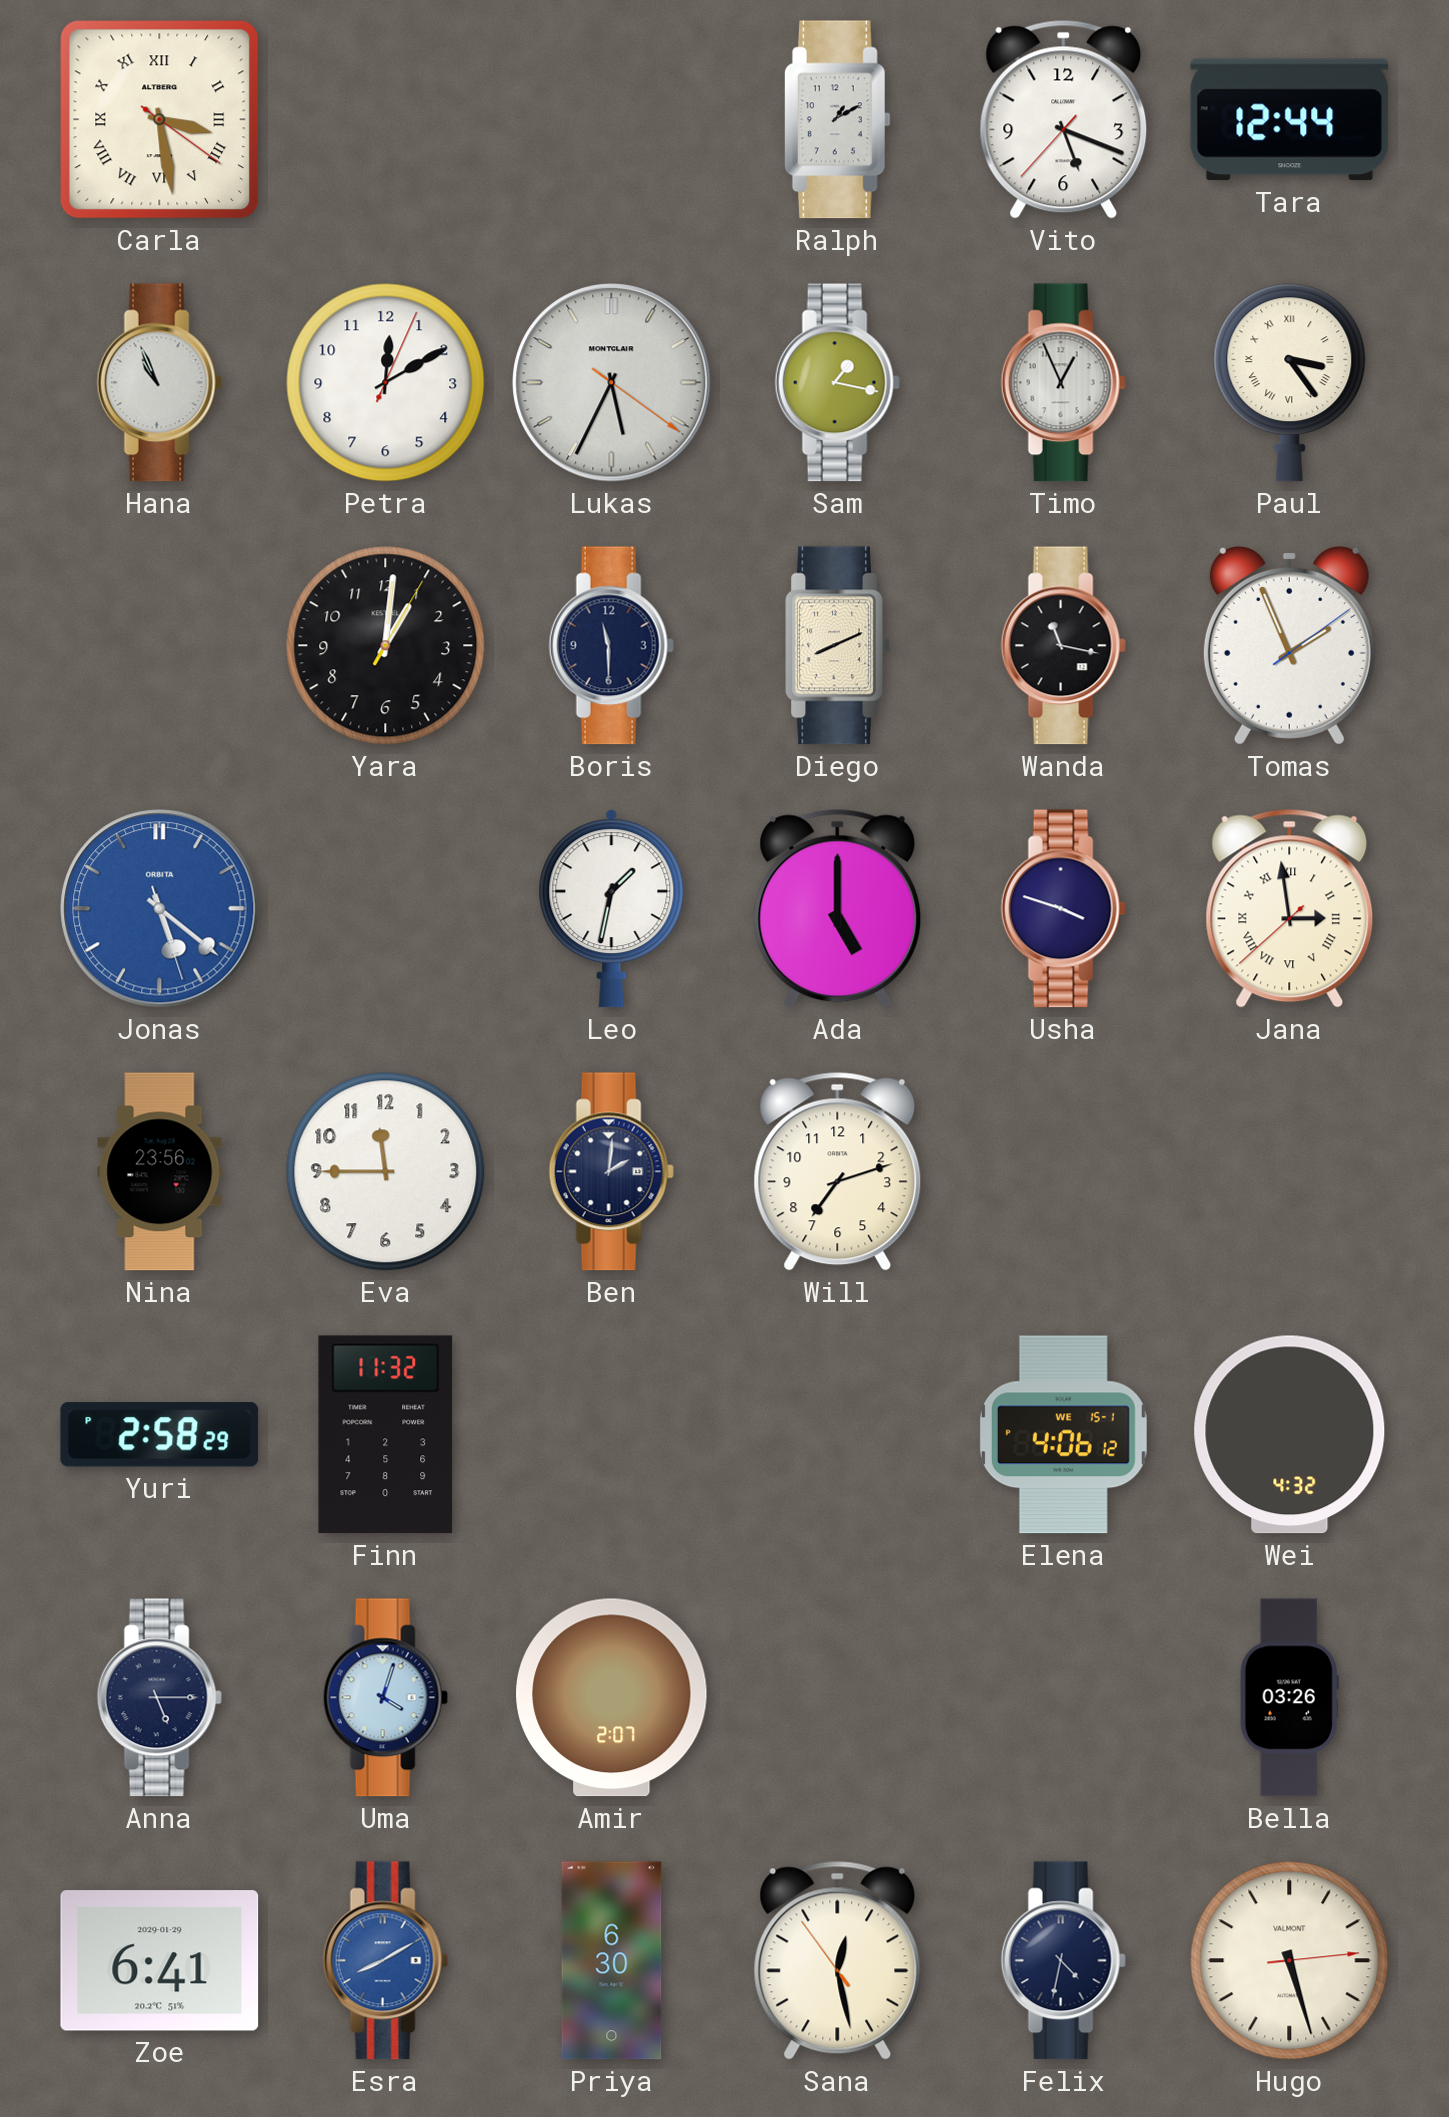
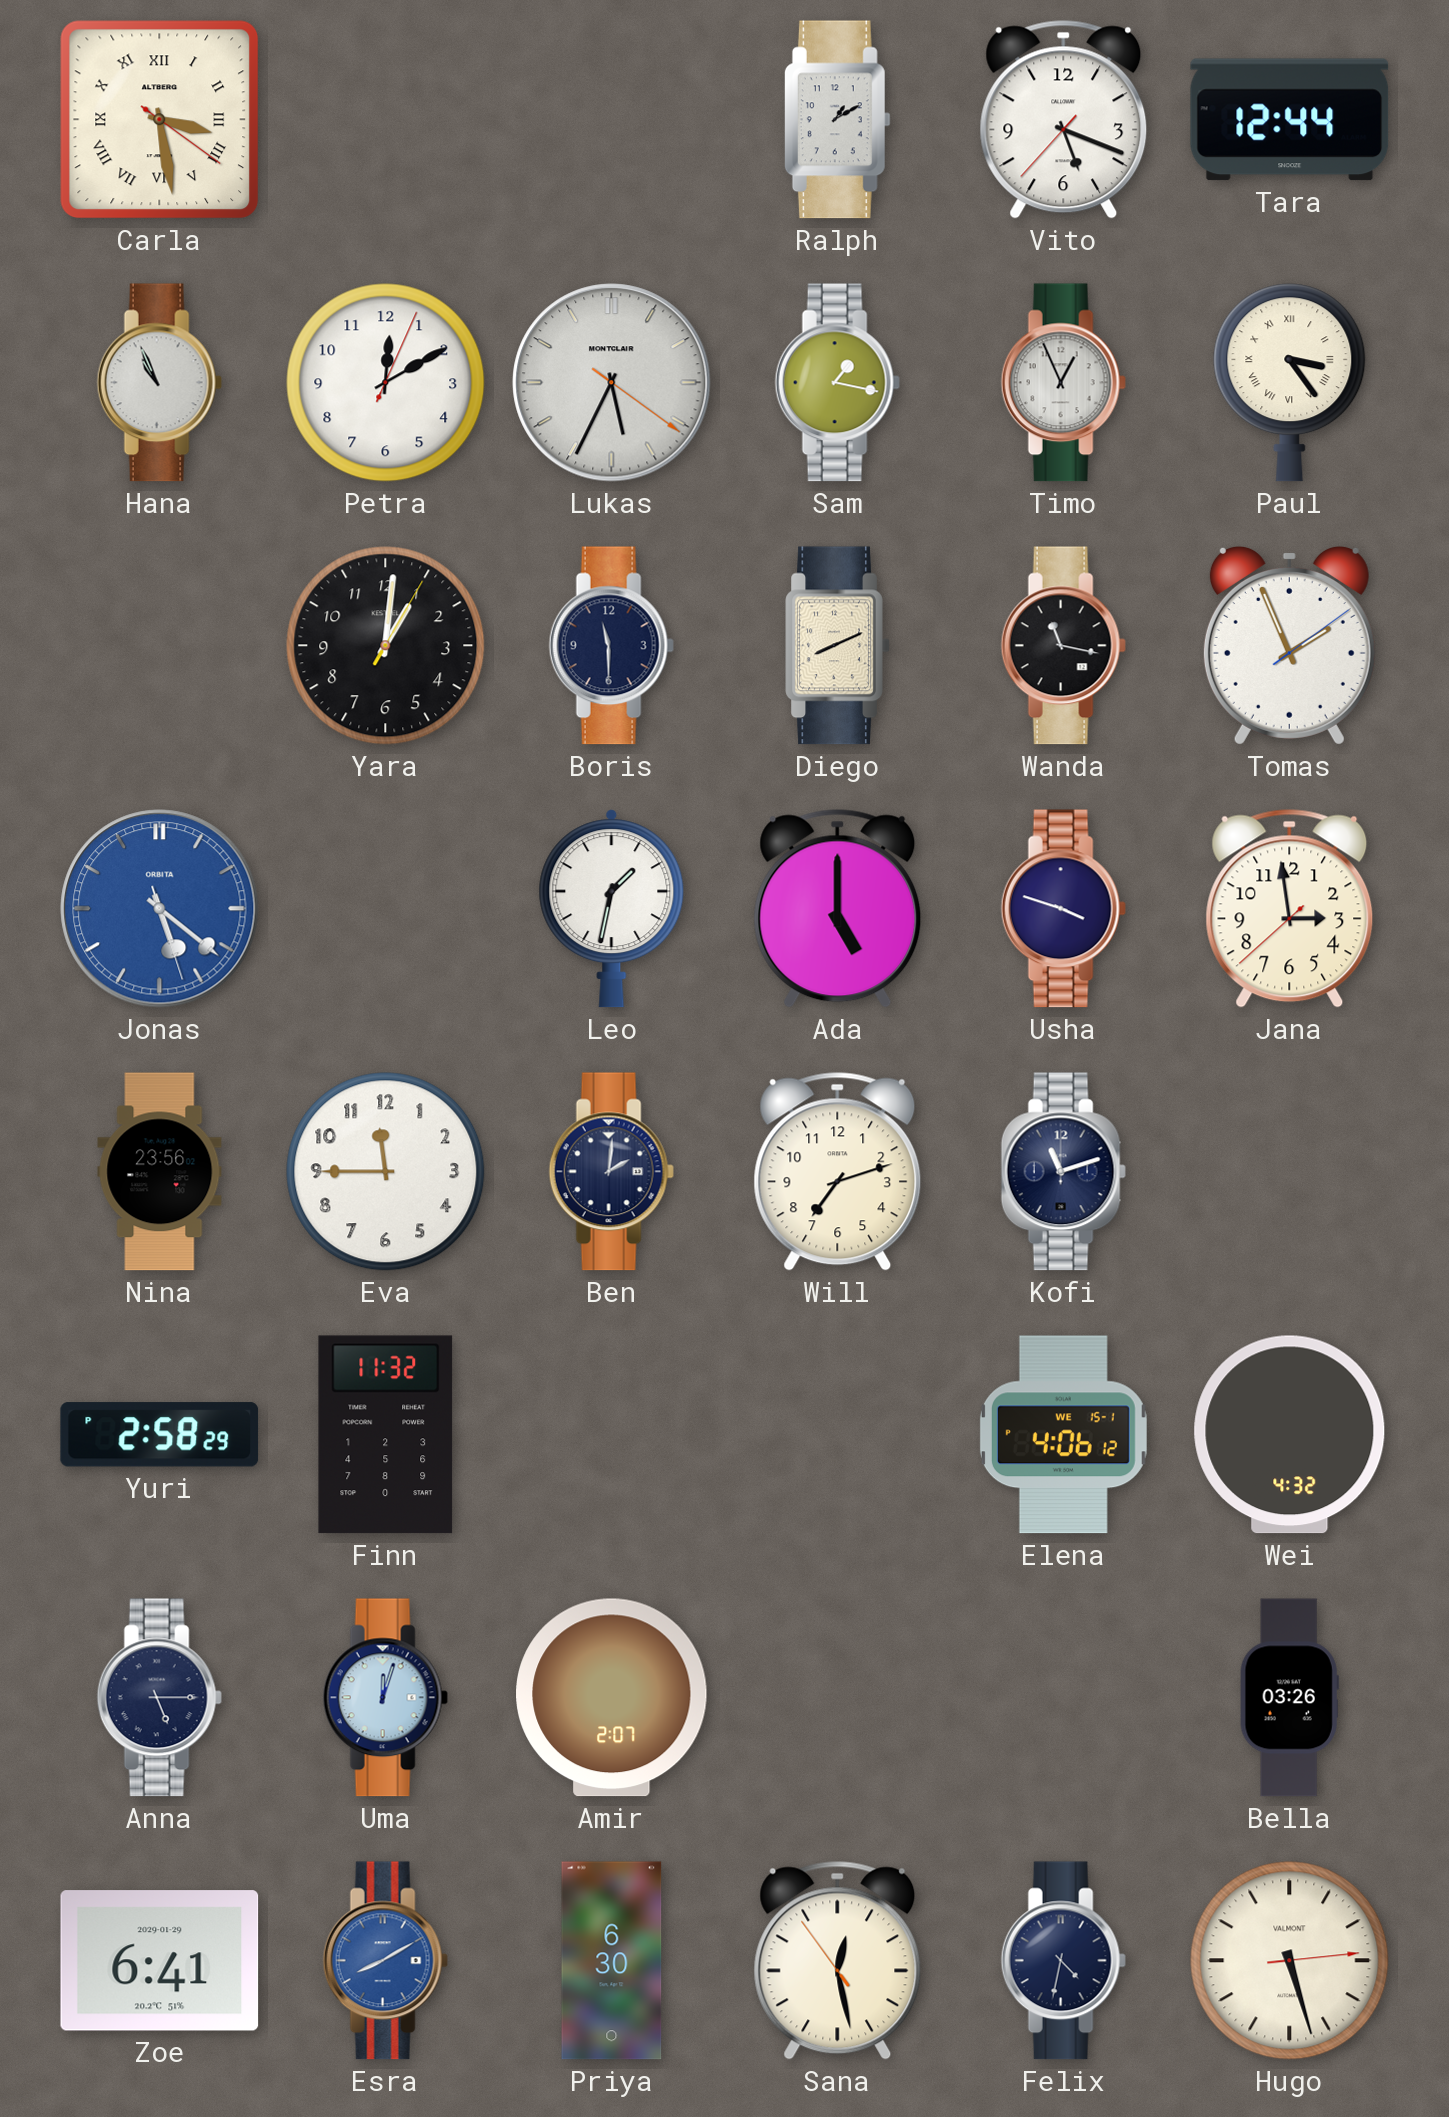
Jana numerals: Roman -> Arabic (1290, 908)
Kofi: none -> 11:12 (1063, 1172)
Uma: 4:03 -> 12:03 (385, 1698)
